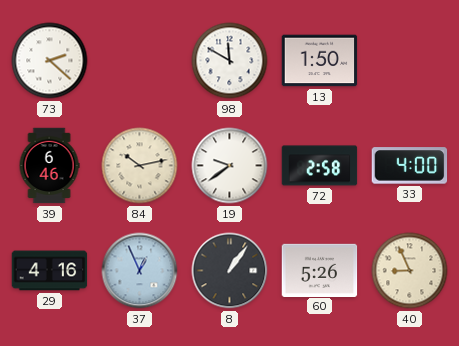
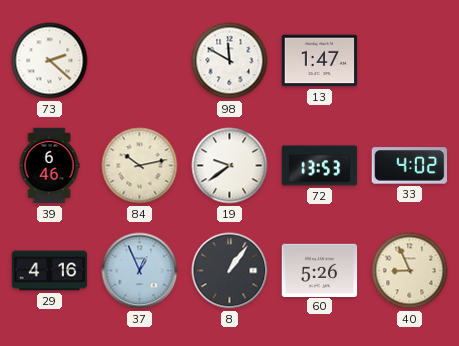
13: 1:50 -> 1:47 (320, 61)
72: 2:58 -> 13:53 (320, 166)
33: 4:00 -> 4:02 (410, 166)
